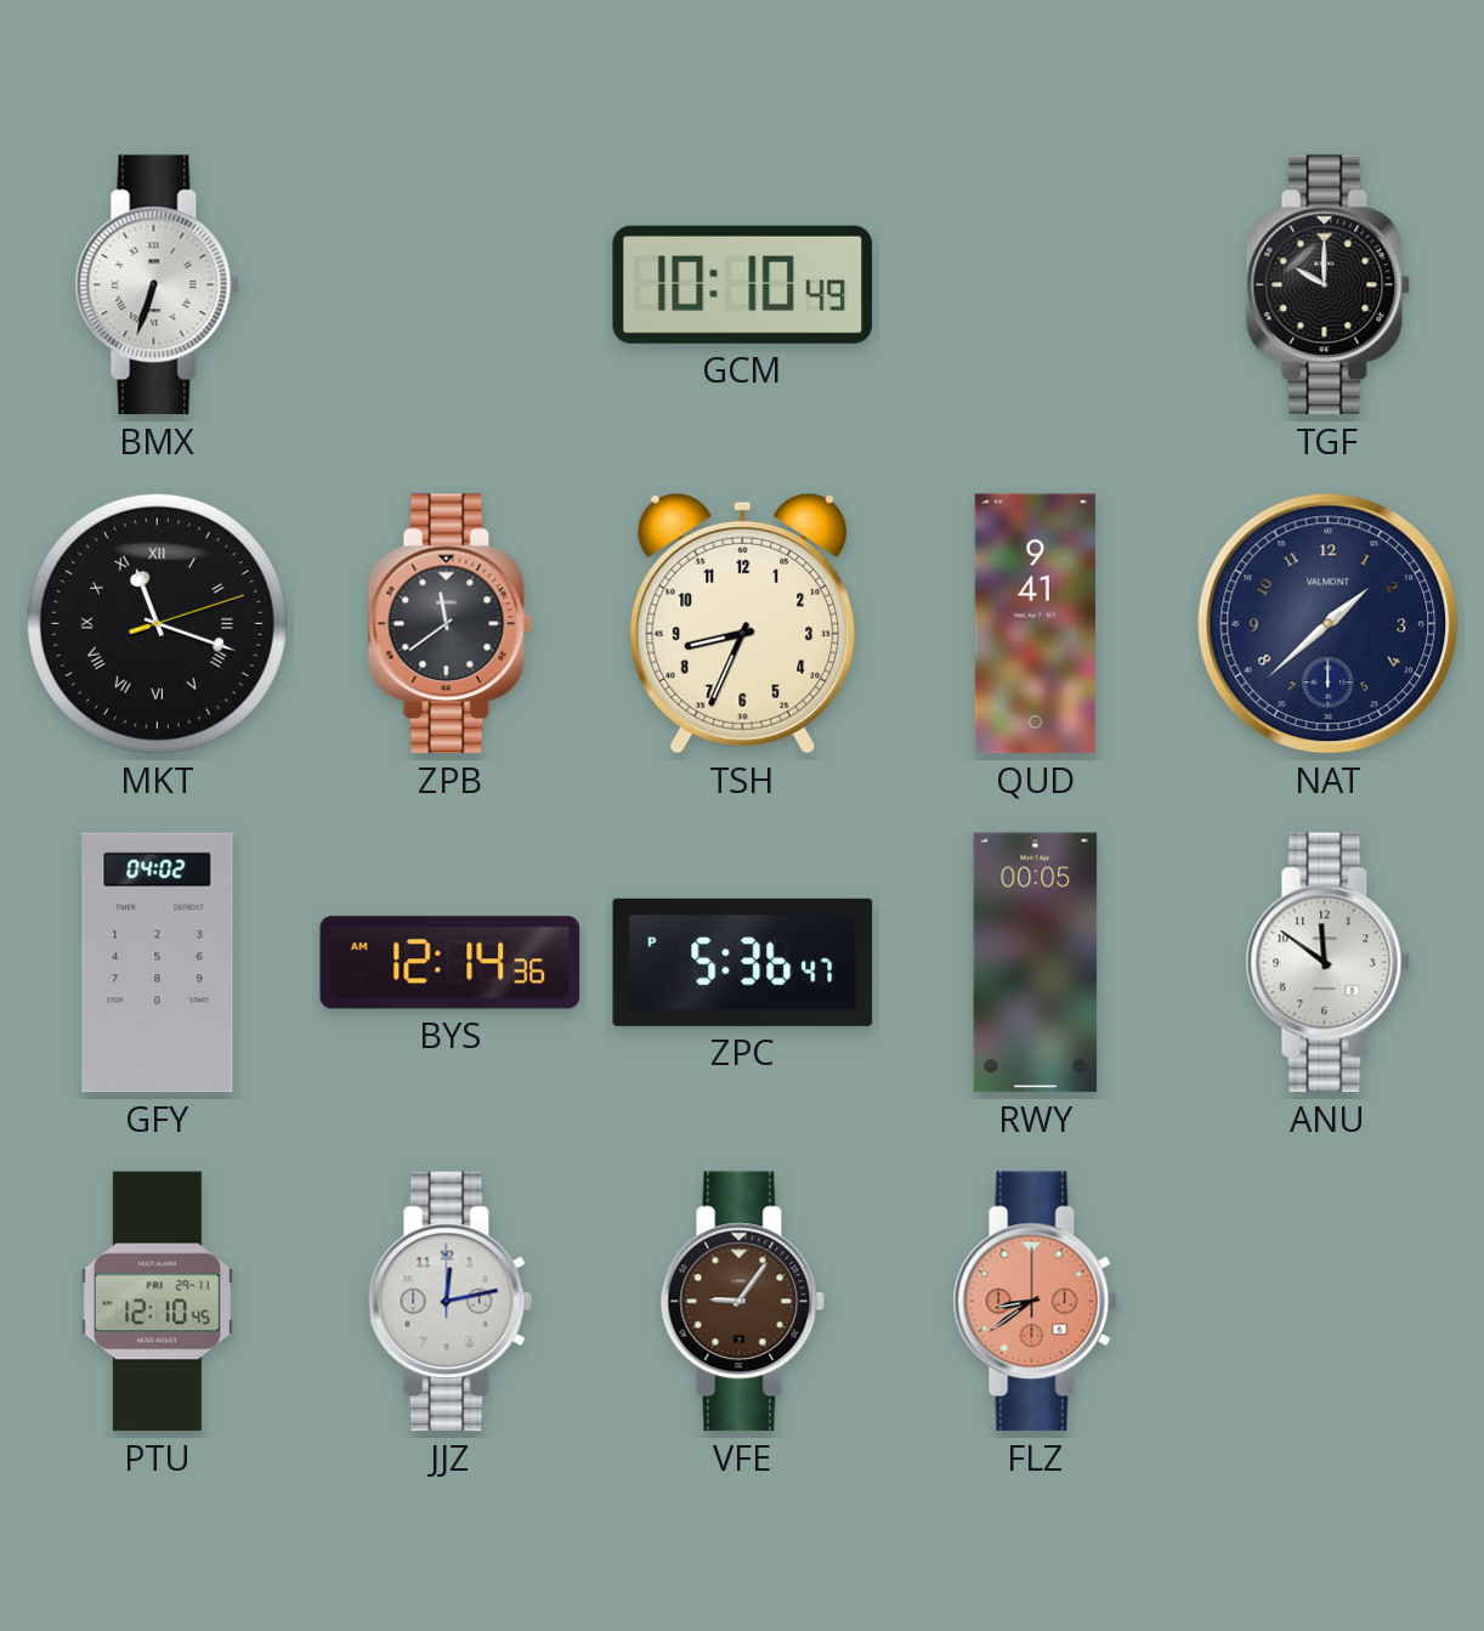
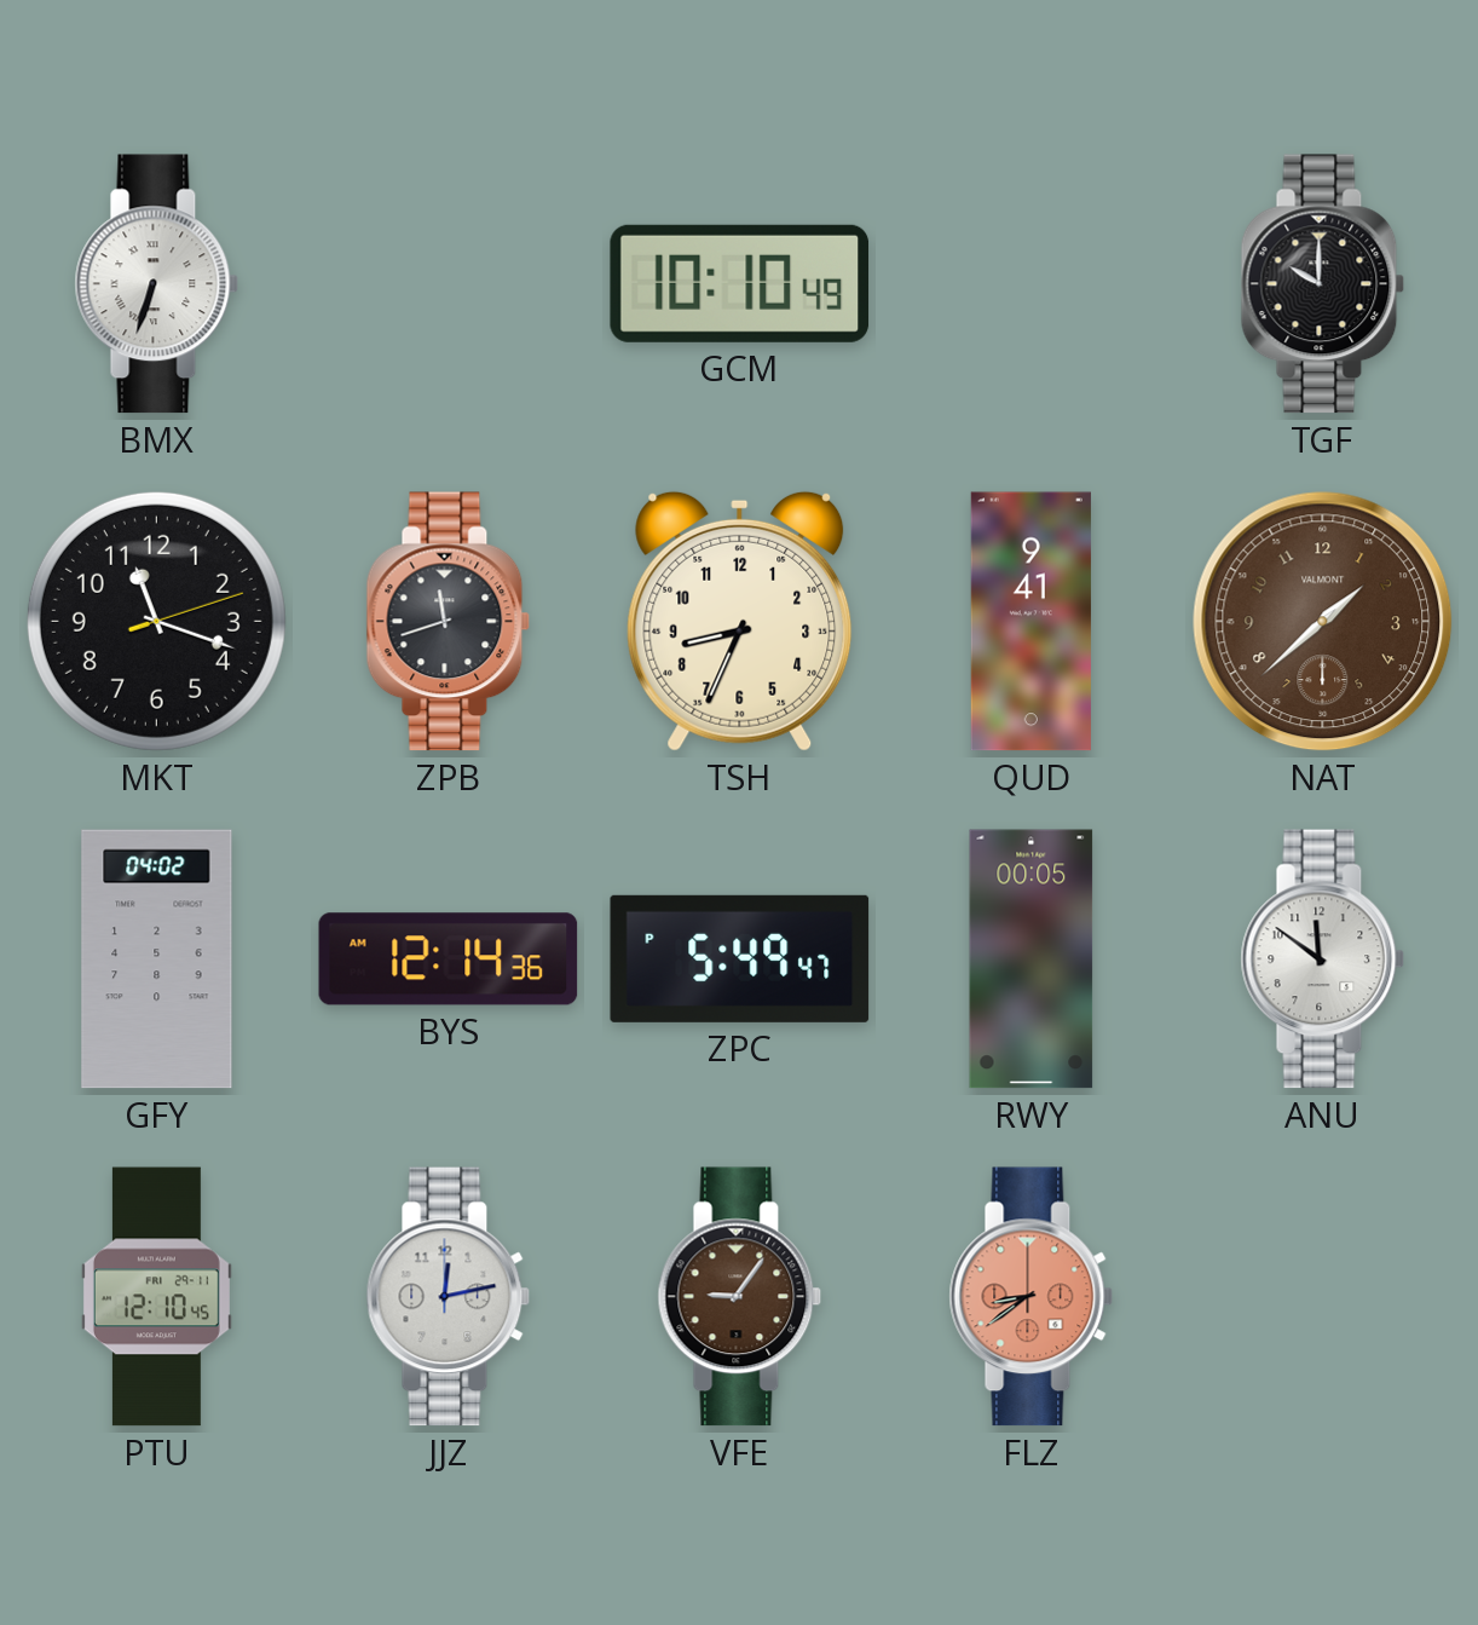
MKT numerals: Roman -> Arabic (156, 621)
ZPB: 11:39 -> 11:42 (449, 622)
NAT dial: navy -> brown (1323, 622)
ZPC: 5:36 -> 5:49 (740, 958)
